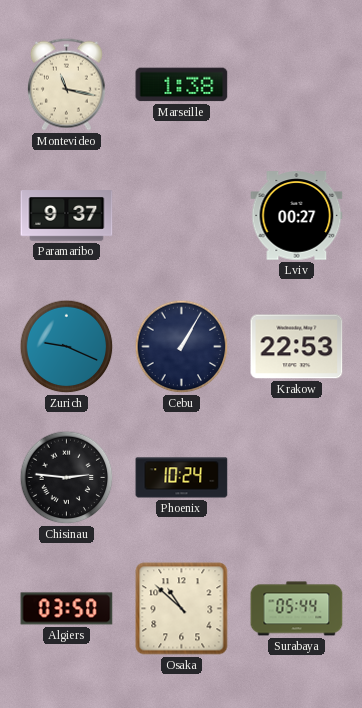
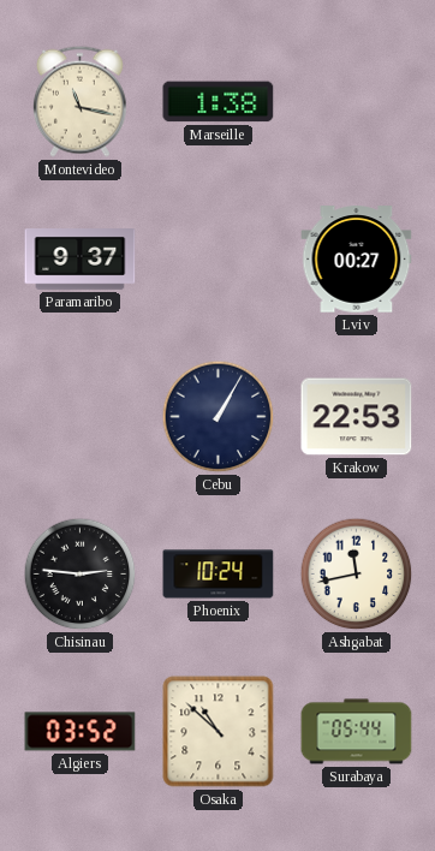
Zurich: 9:19 -> none (67, 347)
Ashgabat: none -> 11:43 (357, 575)
Algiers: 03:50 -> 03:52 (81, 732)
